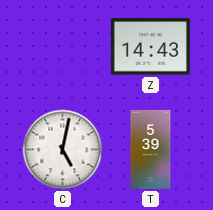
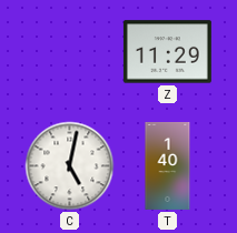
Z: 14:43 -> 11:29 (167, 52)
T: 5:39 -> 1:40 (168, 165)
